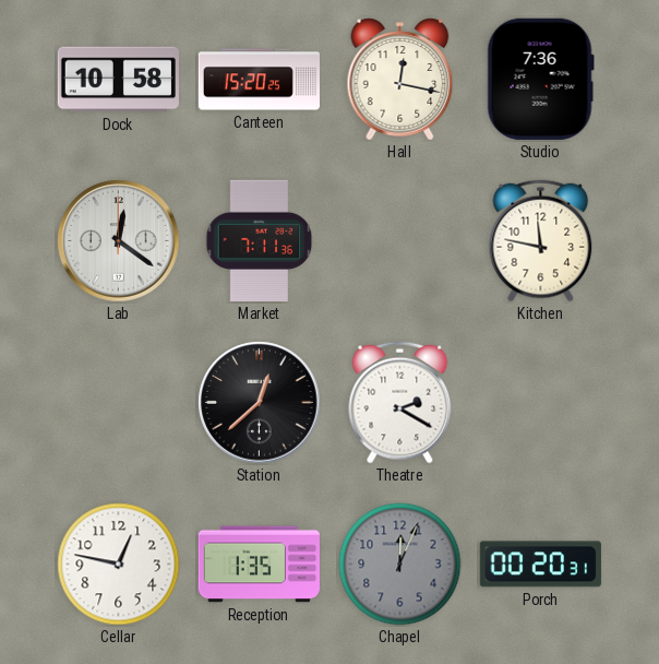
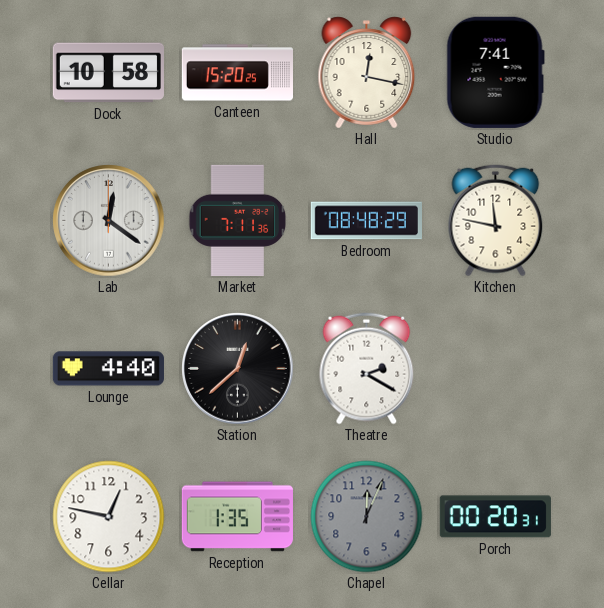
Studio: 7:36 -> 7:41 (495, 72)
Bedroom: none -> 08:48 (366, 221)
Lounge: none -> 4:40 (108, 369)
